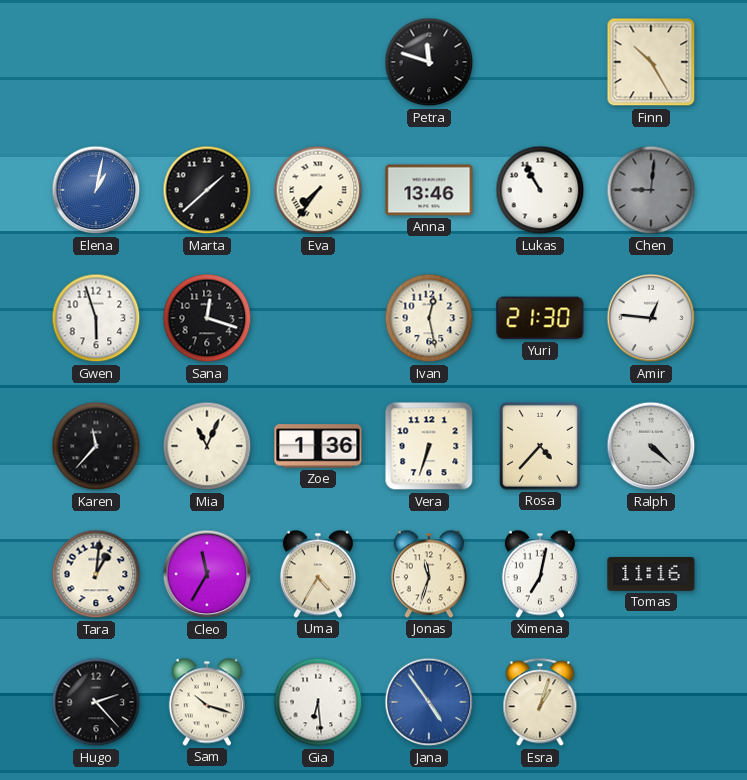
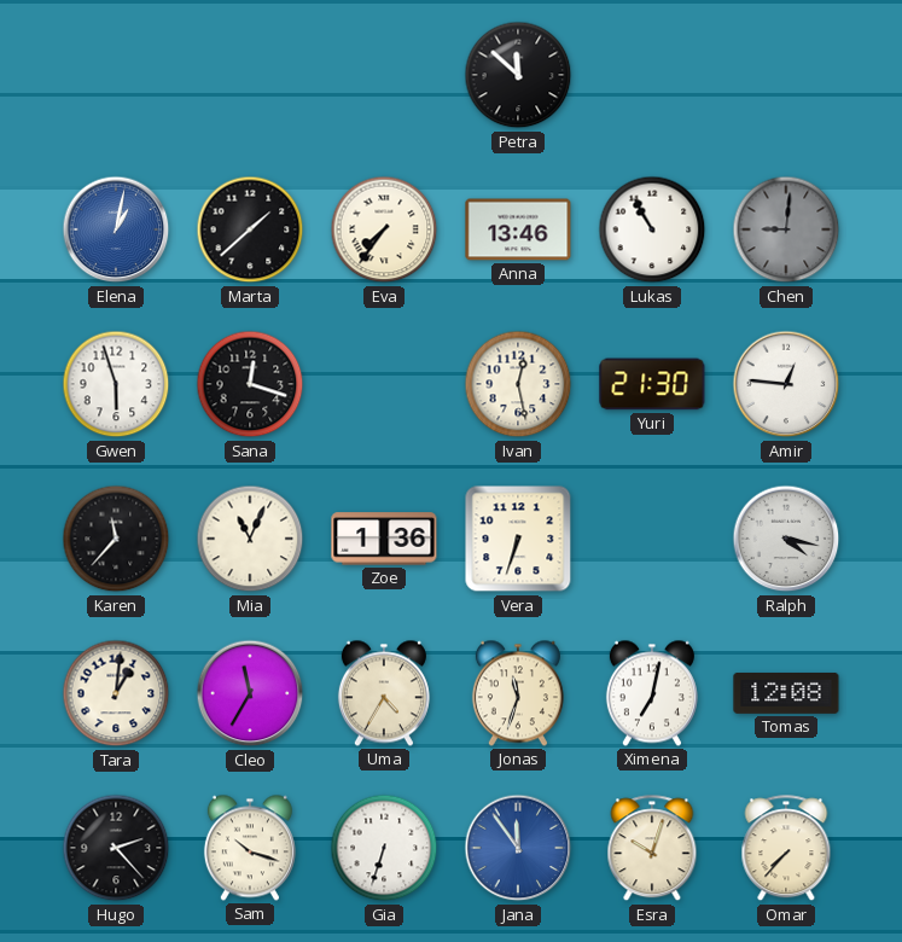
Petra: 11:48 -> 11:52 (518, 75)
Finn: 10:25 -> none (651, 62)
Rosa: 4:37 -> none (541, 447)
Ralph: 4:22 -> 4:17 (786, 539)
Tomas: 11:16 -> 12:08 (786, 693)
Gia: 6:29 -> 6:33 (384, 848)
Jana: 4:54 -> 11:54 (518, 848)
Esra: 1:03 -> 10:03 (652, 849)
Omar: none -> 7:37 (786, 849)
